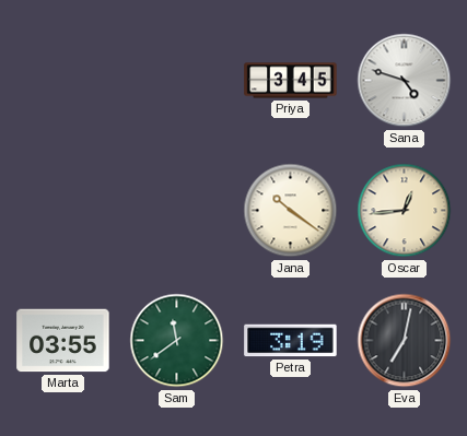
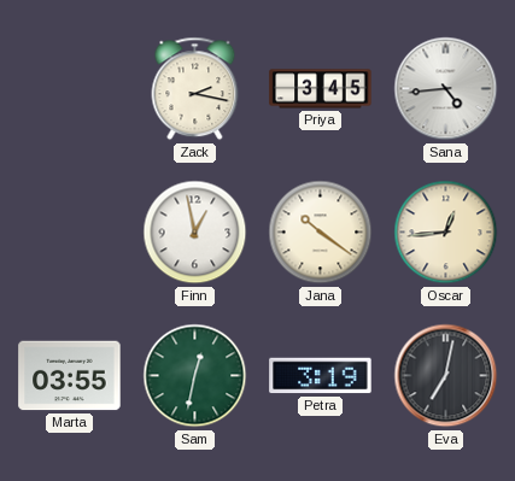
Zack: none -> 2:17 (195, 89)
Sana: 4:48 -> 4:44 (446, 89)
Finn: none -> 12:58 (195, 233)
Sam: 11:39 -> 12:32 (195, 376)
